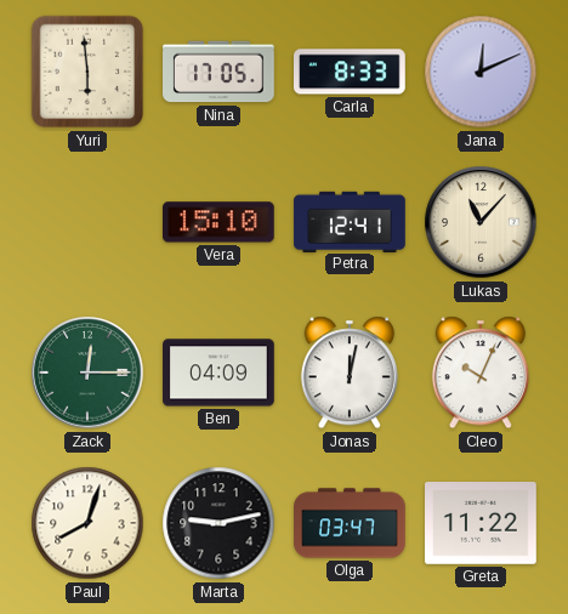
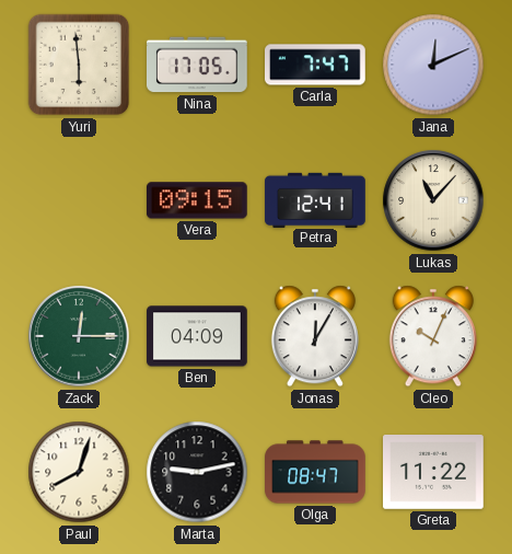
Carla: 8:33 -> 7:47 (315, 65)
Vera: 15:10 -> 09:15 (198, 200)
Jonas: 12:02 -> 12:05 (315, 336)
Olga: 03:47 -> 08:47 (315, 472)
